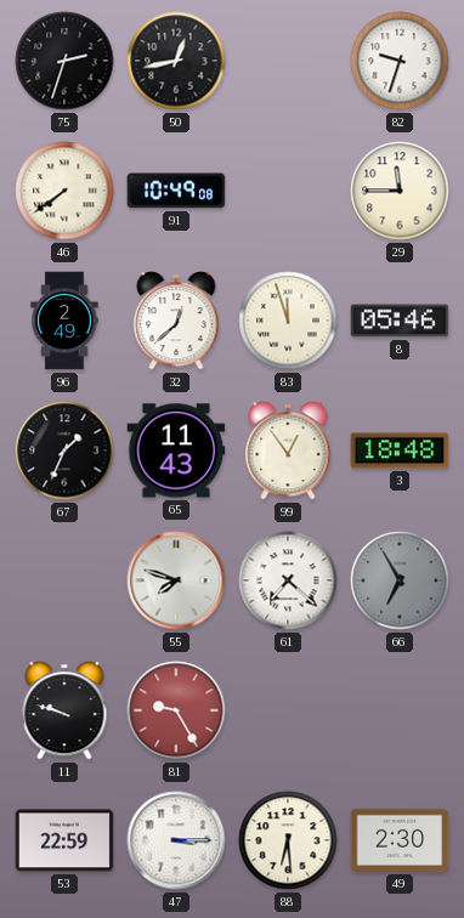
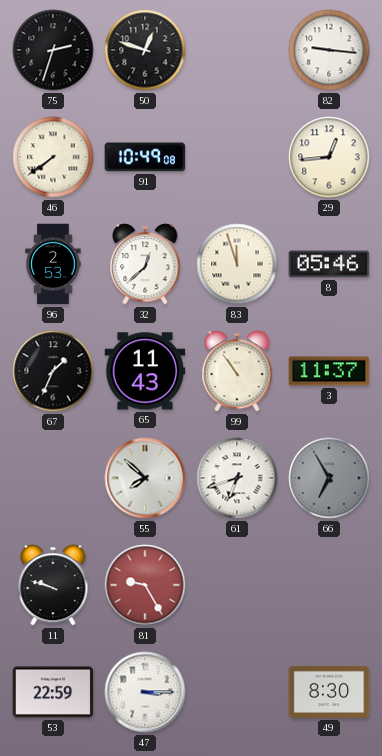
50: 12:43 -> 12:48 (145, 50)
82: 9:33 -> 9:16 (329, 50)
29: 11:45 -> 12:44 (329, 157)
96: 2:49 -> 2:53 (53, 264)
99: 12:54 -> 10:54 (237, 371)
3: 18:48 -> 11:37 (329, 371)
55: 7:48 -> 7:52 (145, 478)
61: 7:22 -> 6:42 (237, 478)
88: 6:29 -> none (288, 840)
49: 2:30 -> 8:30 (329, 692)
